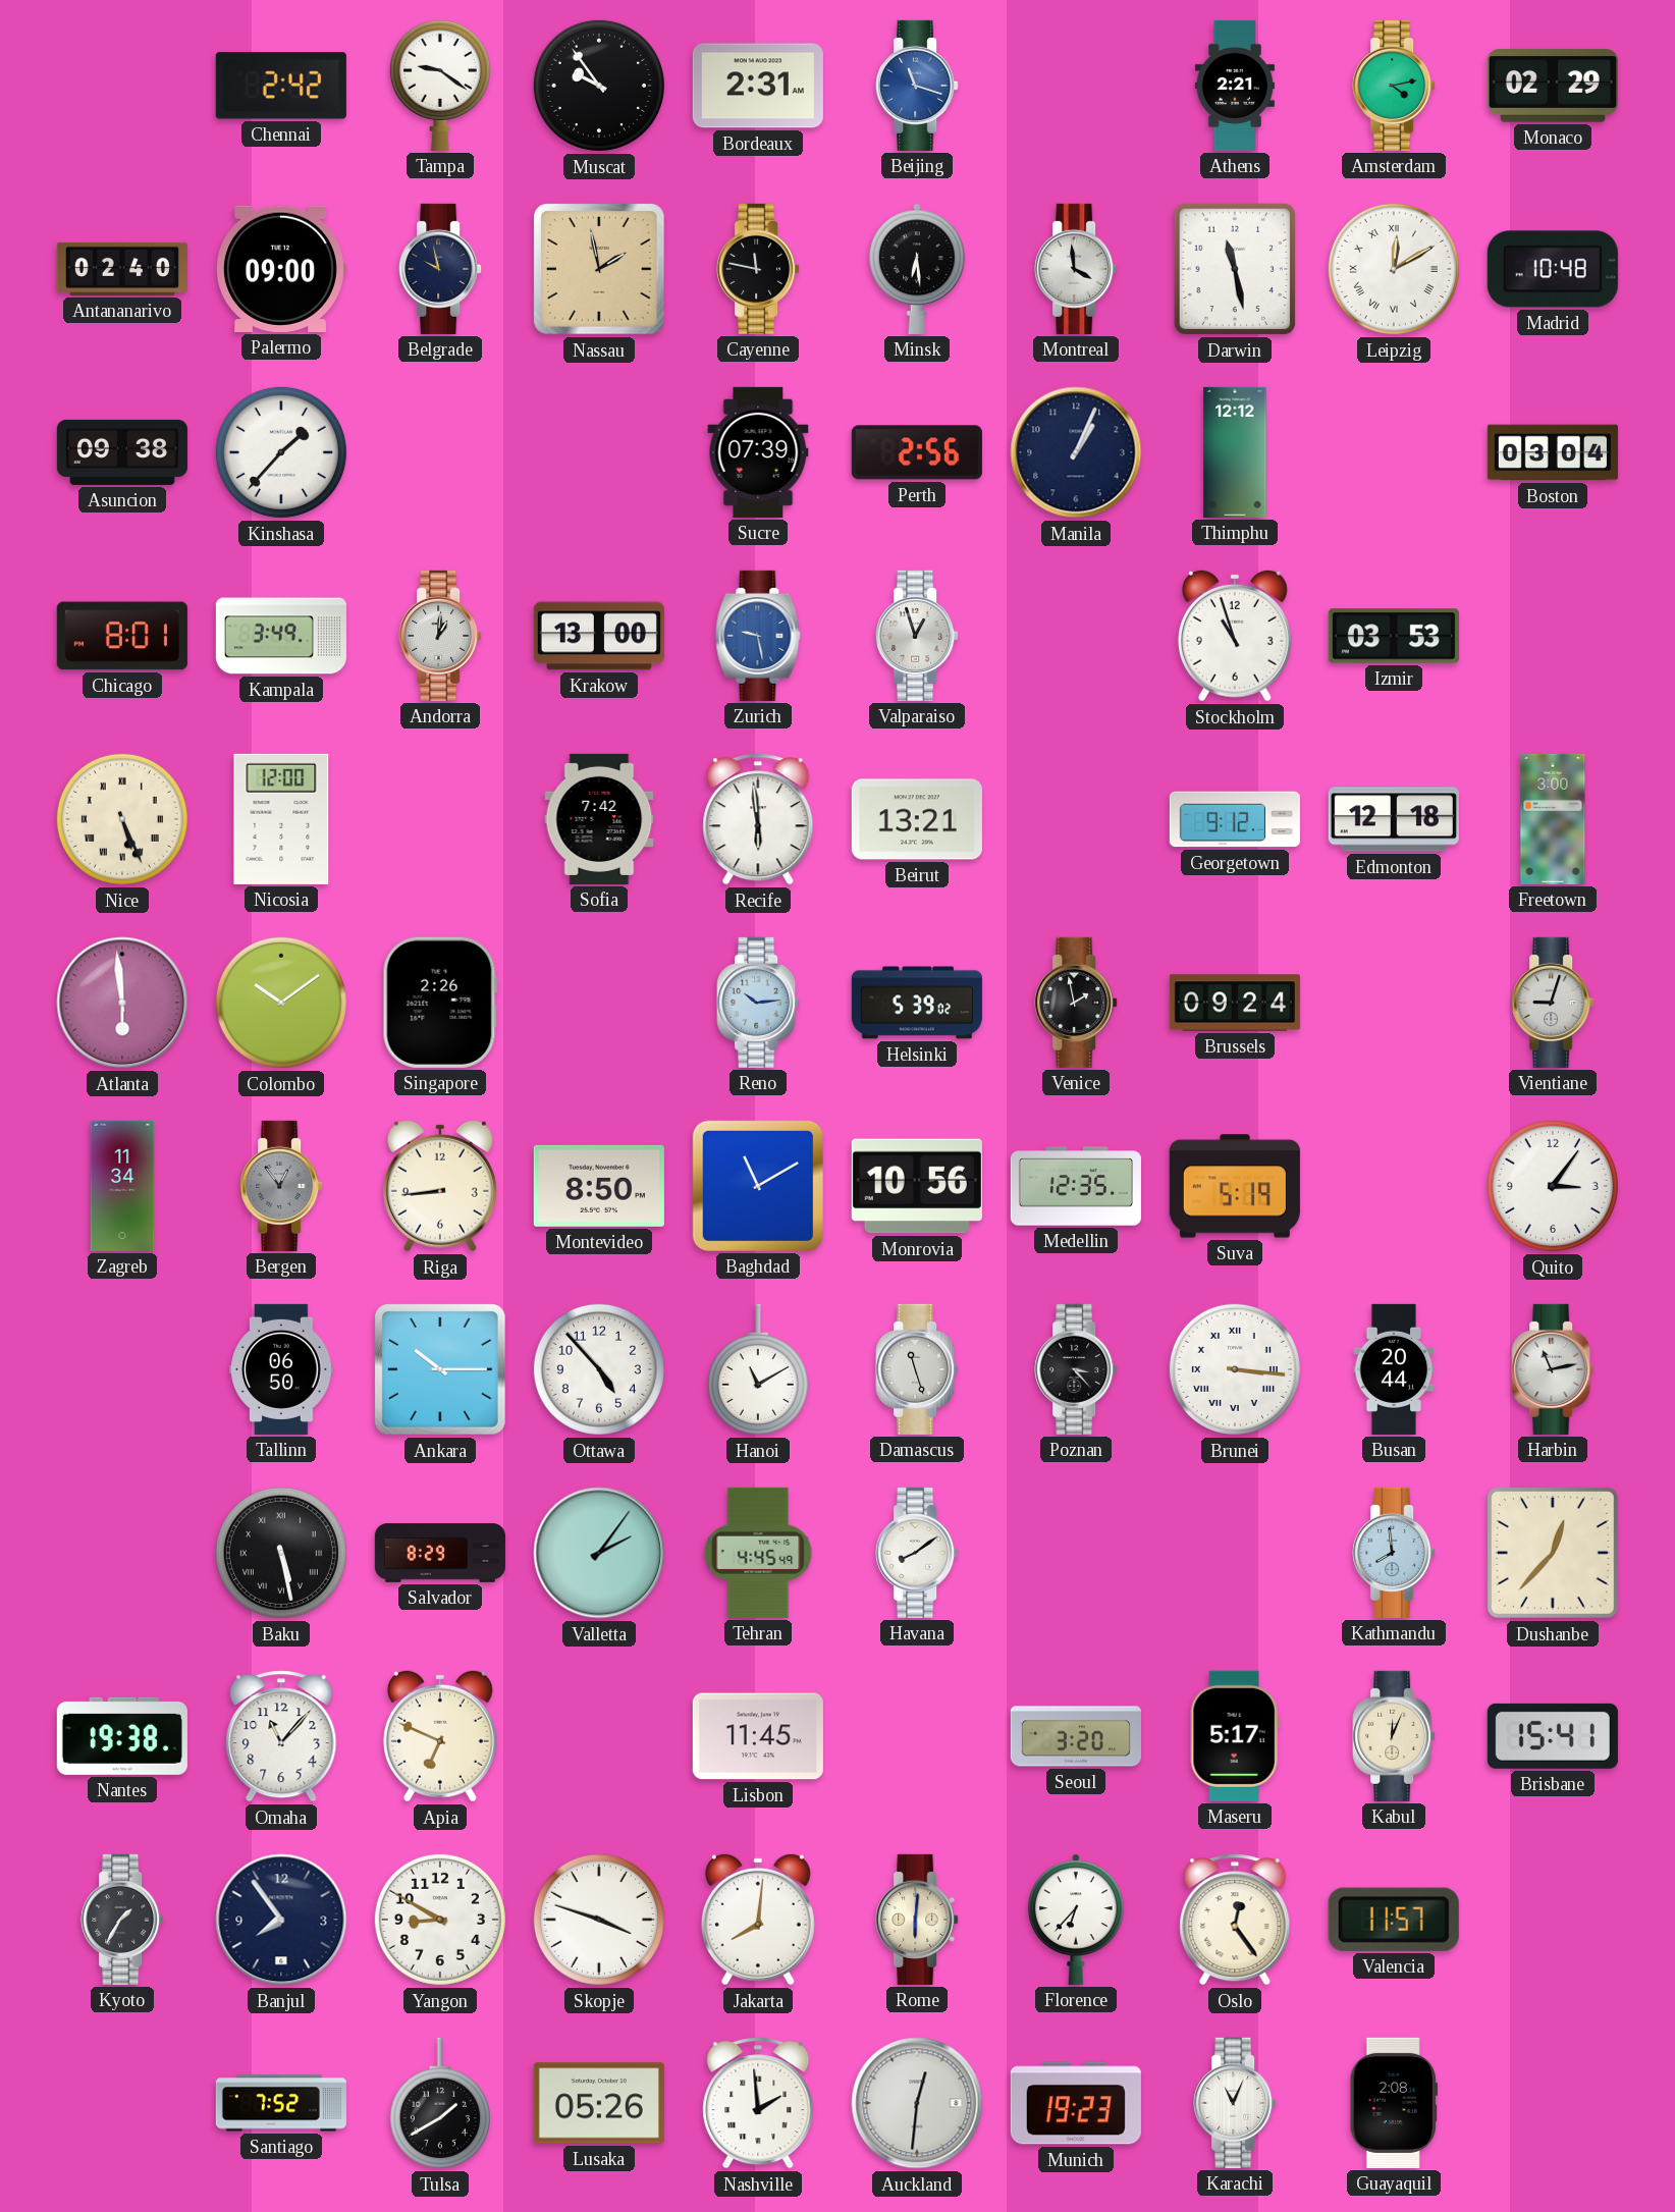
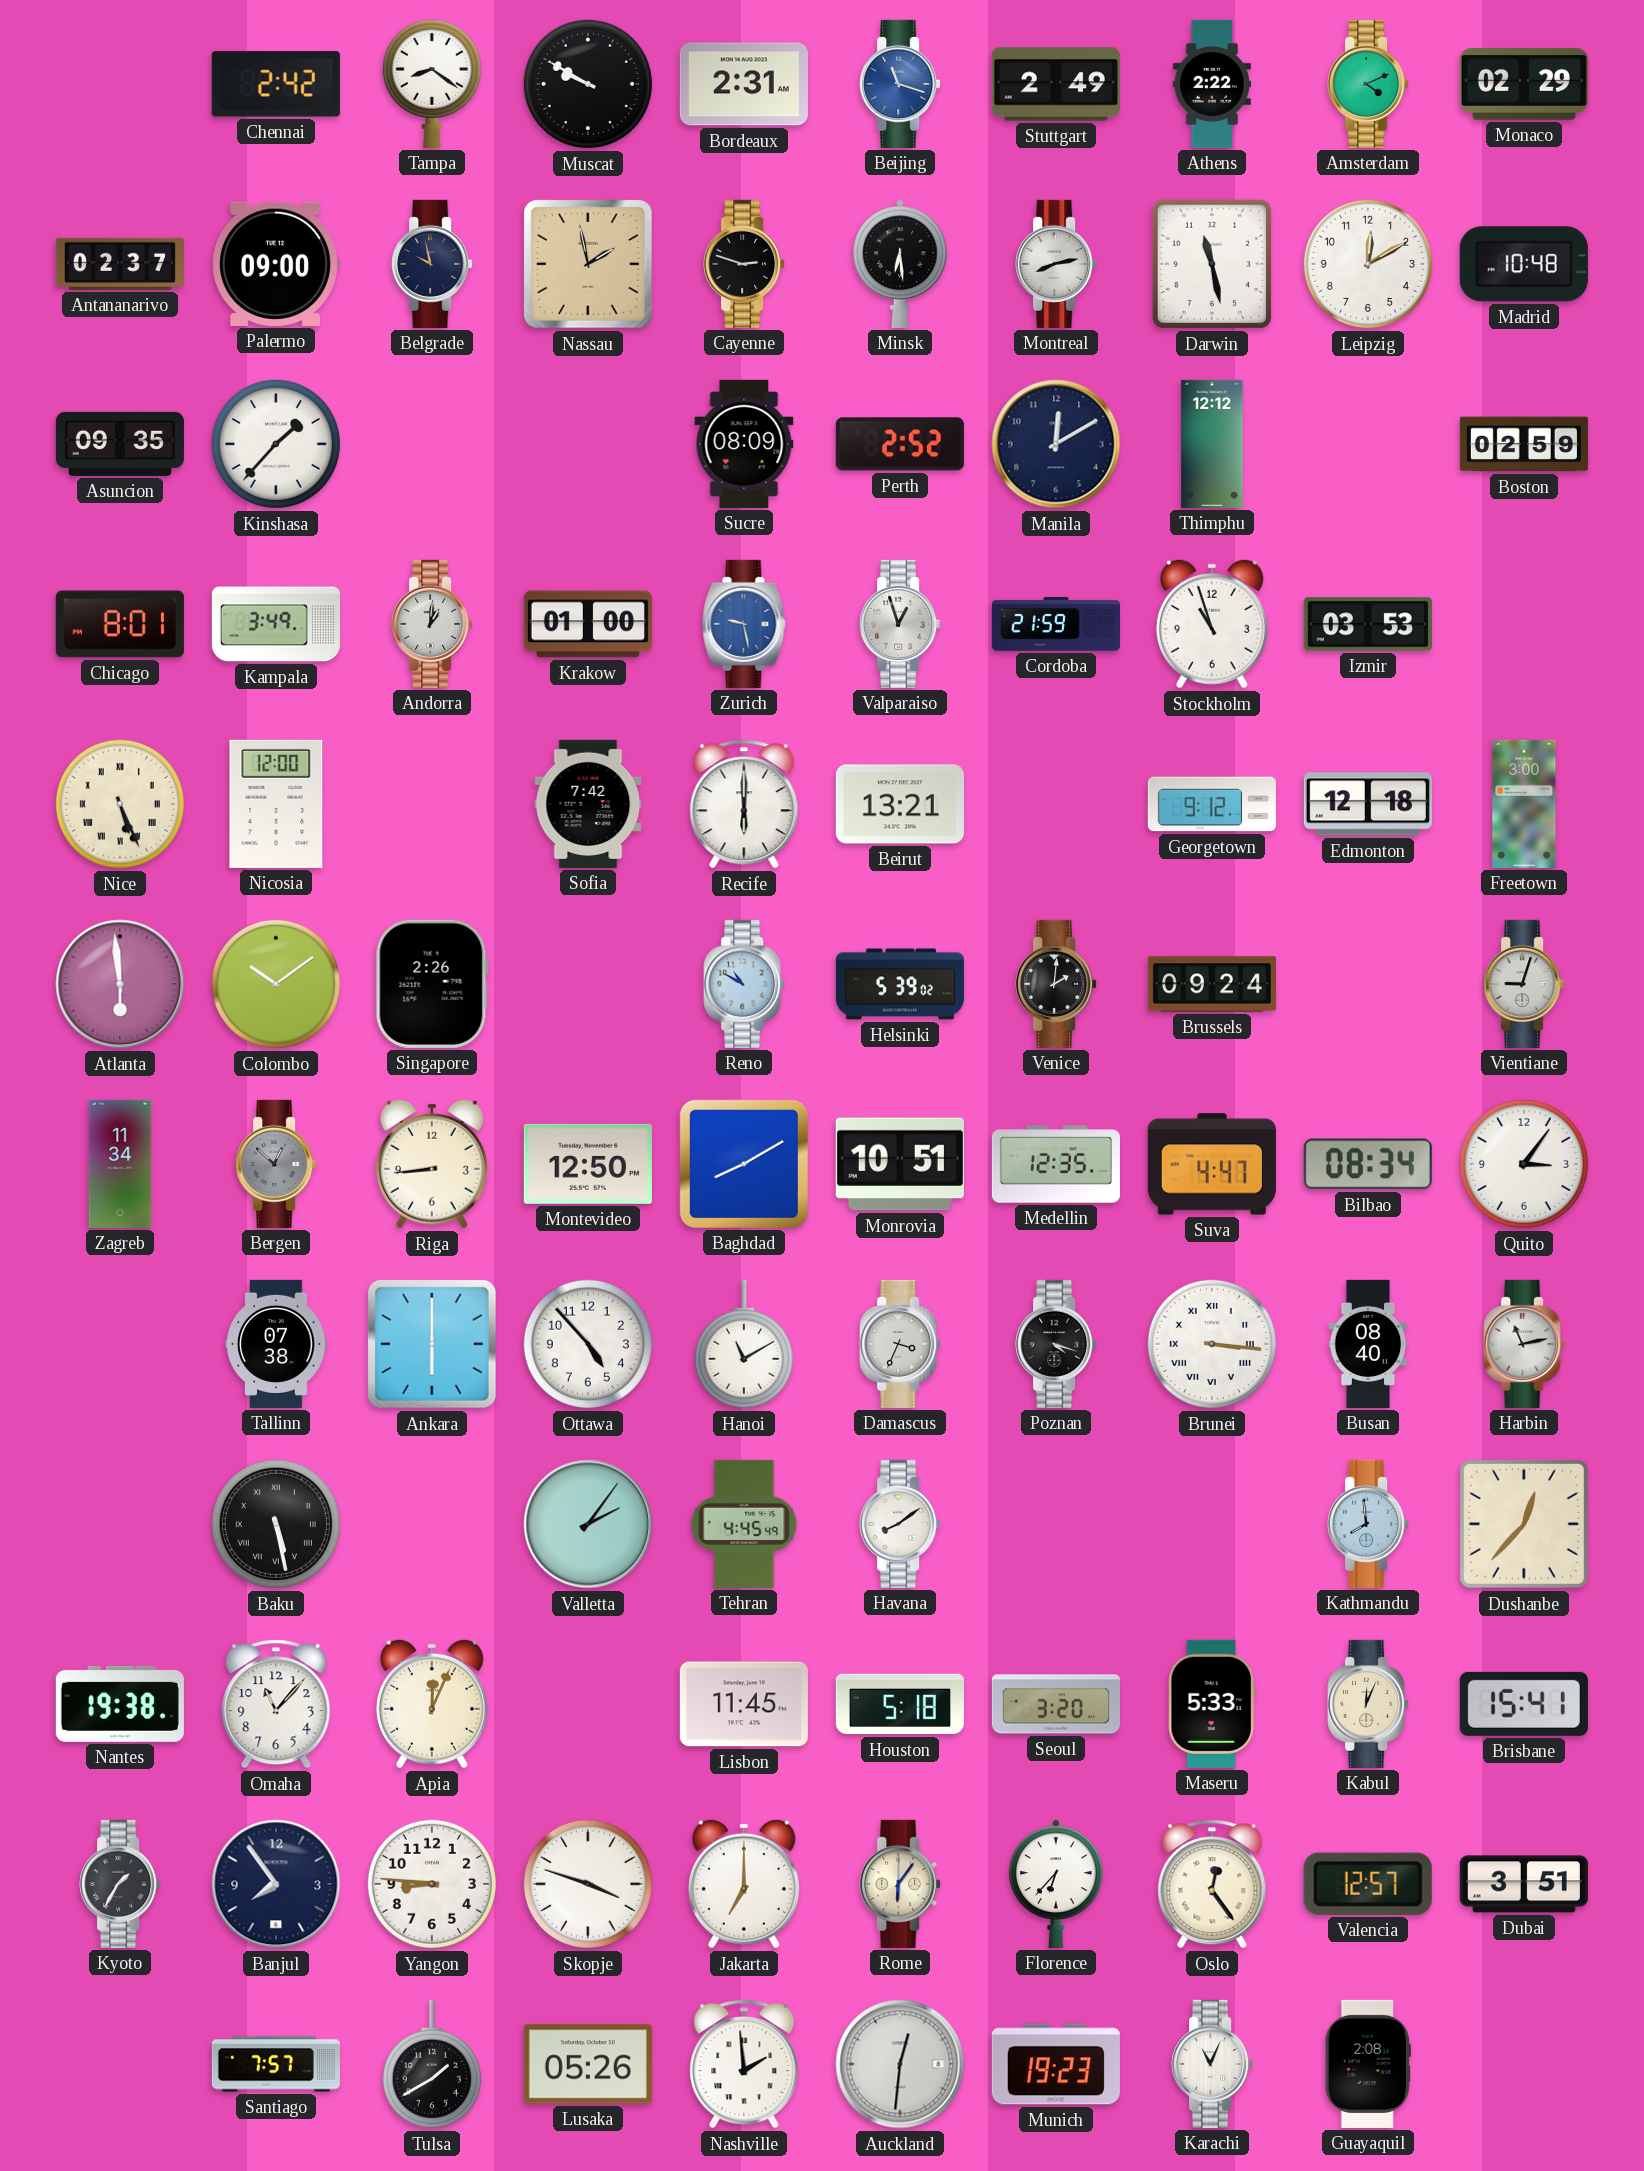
Tampa: 9:21 -> 8:21 (432, 83)
Muscat: 9:54 -> 9:50 (588, 84)
Stuttgart: none -> 2:49 (1056, 84)
Athens: 2:21 -> 2:22 (1212, 84)
Amsterdam: 4:13 -> 4:11 (1368, 84)
Antananarivo: 02:40 -> 02:37 (120, 264)
Cayenne: 11:47 -> 2:48 (744, 264)
Montreal: 3:59 -> 8:13 (1056, 264)
Leipzig numerals: Roman -> Arabic (1368, 264)
Asuncion: 09:38 -> 09:35 (120, 444)
Sucre: 07:39 -> 08:09 (744, 444)
Perth: 2:56 -> 2:52 (900, 444)
Manila: 1:04 -> 12:10 (1056, 444)
Boston: 03:04 -> 02:59 (1524, 444)
Krakow: 13:00 -> 01:00 (588, 624)
Cordoba: none -> 21:59 (1056, 624)
Recife: 5:59 -> 6:00 (744, 804)
Reno: 10:14 -> 10:50 (744, 984)
Venice: 1:58 -> 2:01 (1056, 984)
Bergen: 12:54 -> 12:52 (276, 1164)
Montevideo: 8:50 -> 12:50 (588, 1164)
Baghdad: 11:10 -> 8:10 (744, 1164)
Monrovia: 10:56 -> 10:51 (900, 1164)
Suva: 5:19 -> 4:47 (1212, 1164)
Bilbao: none -> 08:34 (1368, 1164)
Tallinn: 06:50 -> 07:38 (276, 1344)
Ankara: 10:15 -> 6:00 (433, 1345)
Damascus: 11:27 -> 3:34 (900, 1344)
Poznan: 3:23 -> 4:18 (1056, 1344)
Busan: 20:44 -> 08:40 (1368, 1344)
Salvador: 8:29 -> none (440, 1554)
Apia: 6:49 -> 12:04 (432, 1704)
Houston: none -> 5:18 (900, 1704)
Maseru: 5:17 -> 5:33 (1212, 1704)
Yangon: 8:50 -> 8:46 (432, 1884)
Jakarta: 8:01 -> 7:00 (744, 1884)
Rome: 6:01 -> 6:06 (900, 1884)
Valencia: 11:57 -> 12:57 (1368, 1884)
Dubai: none -> 3:51 (1524, 1884)
Santiago: 7:52 -> 7:57 (276, 2064)
